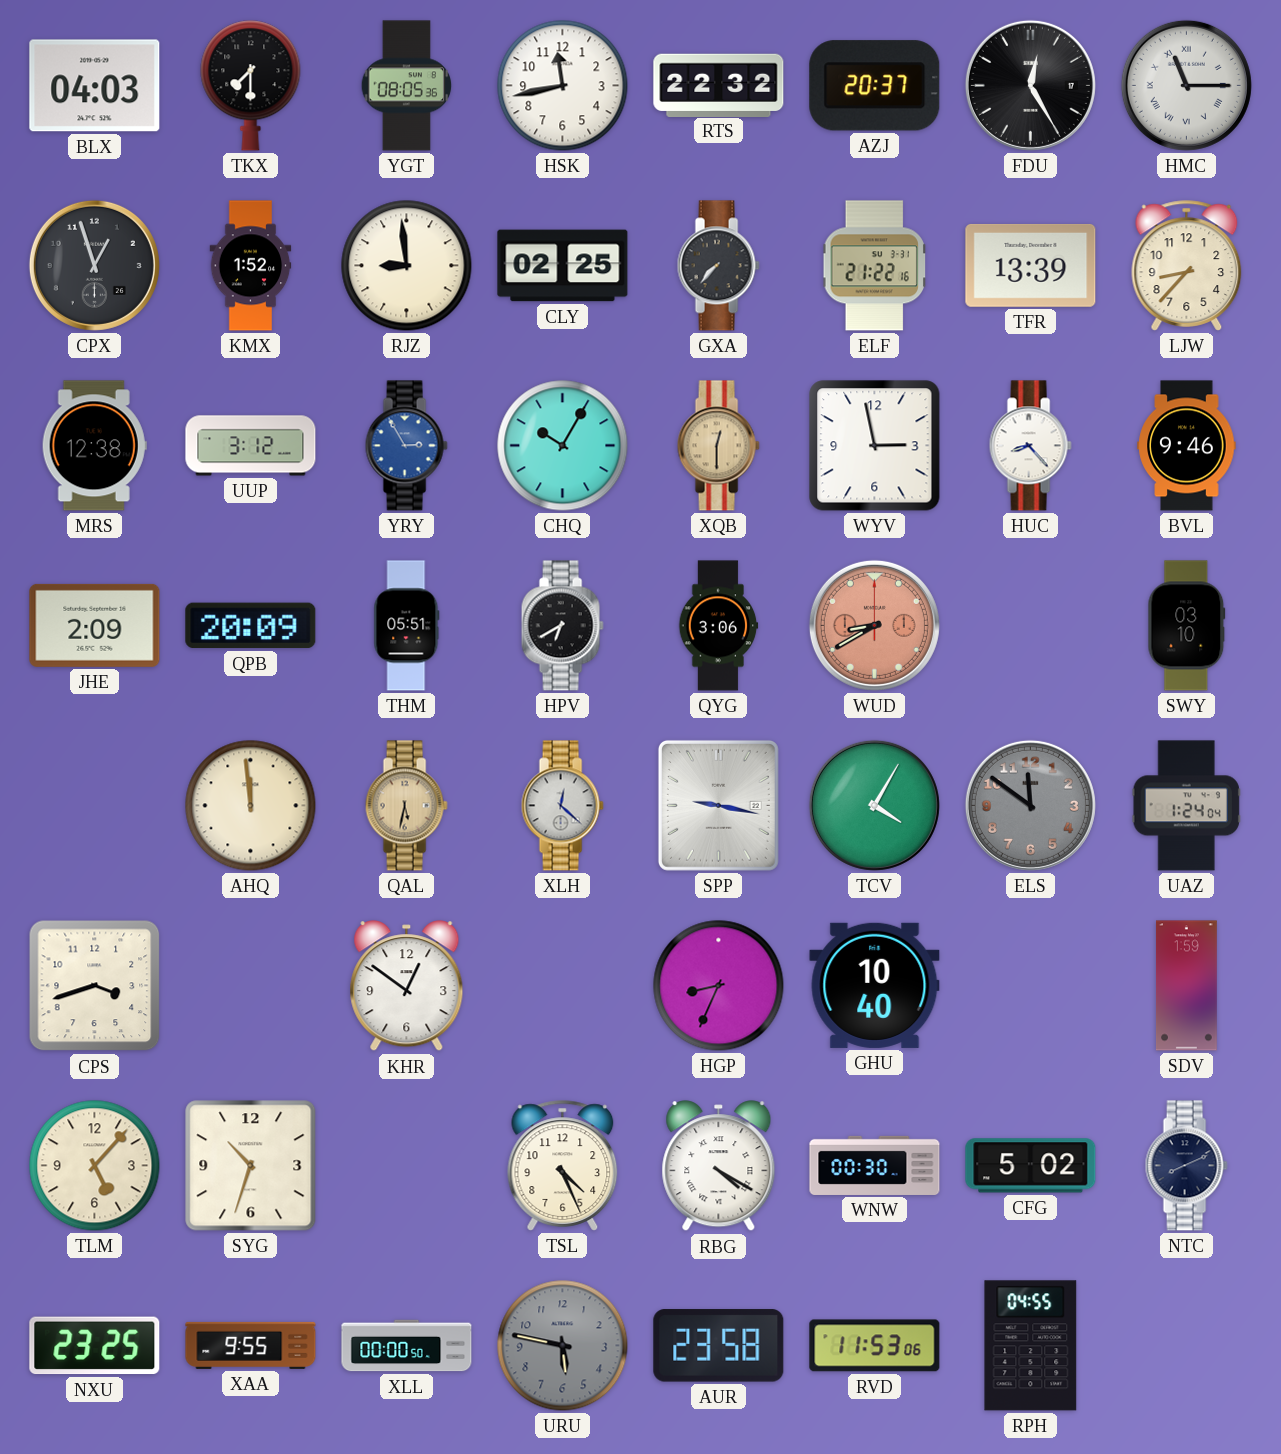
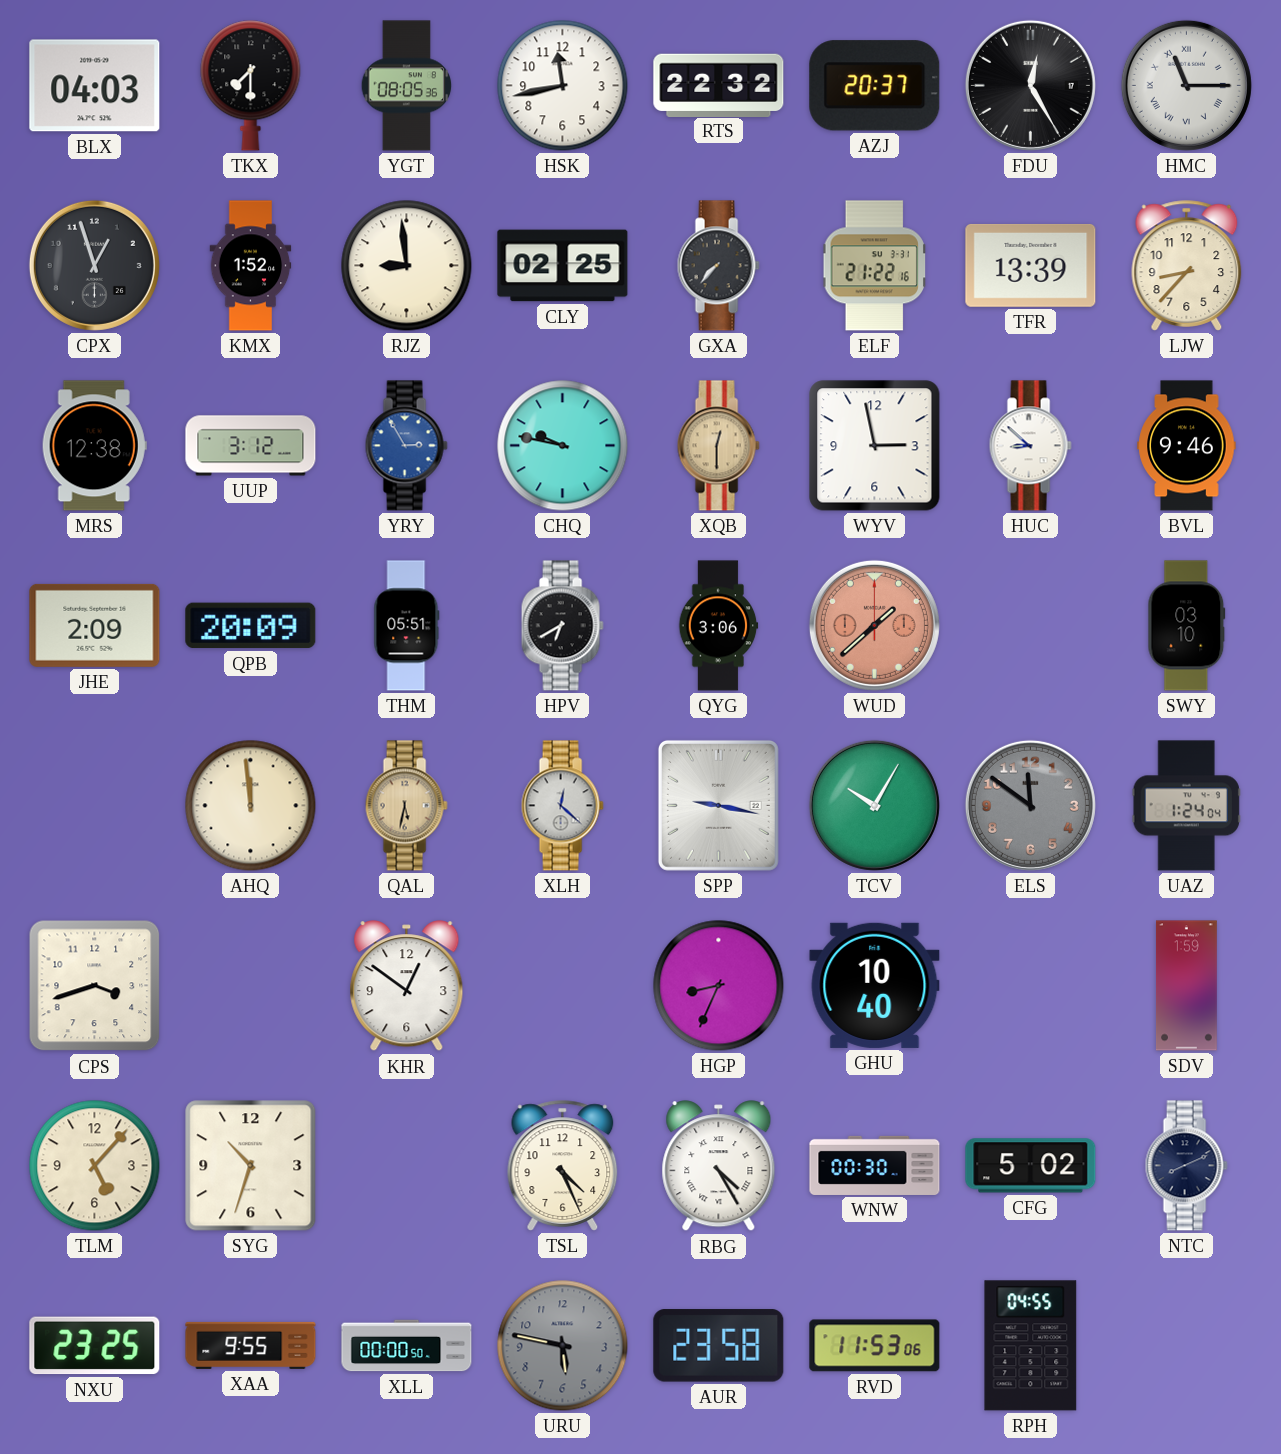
CHQ: 10:05 -> 9:47 (563, 446)
HUC: 8:23 -> 8:52 (1030, 446)
WUD: 8:40 -> 1:38 (874, 625)
TCV: 4:05 -> 10:05 (874, 805)
RBG: 4:20 -> 4:25 (719, 1166)
